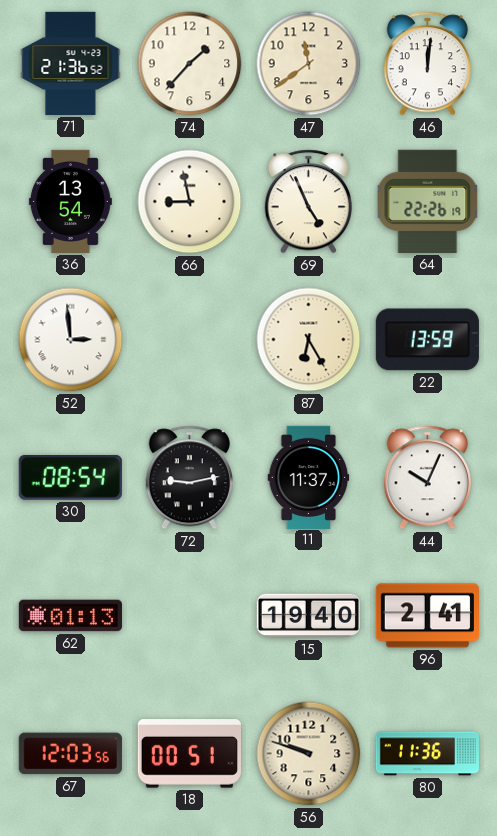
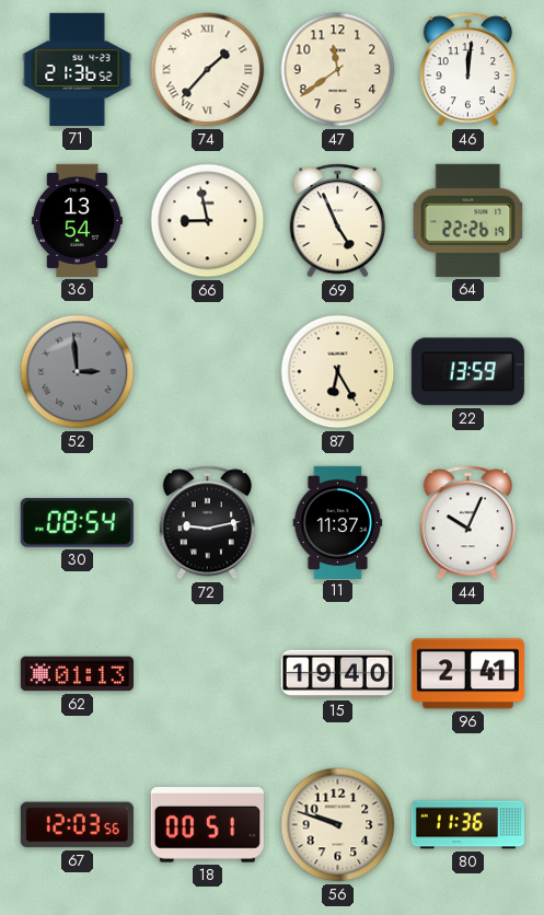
74 numerals: Arabic -> Roman (208, 70)
52 dial: white -> grey (78, 372)
